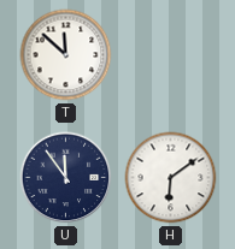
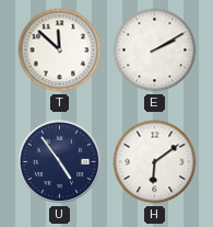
E: none -> 2:10 (155, 50)
U: 11:54 -> 4:54 (60, 162)
